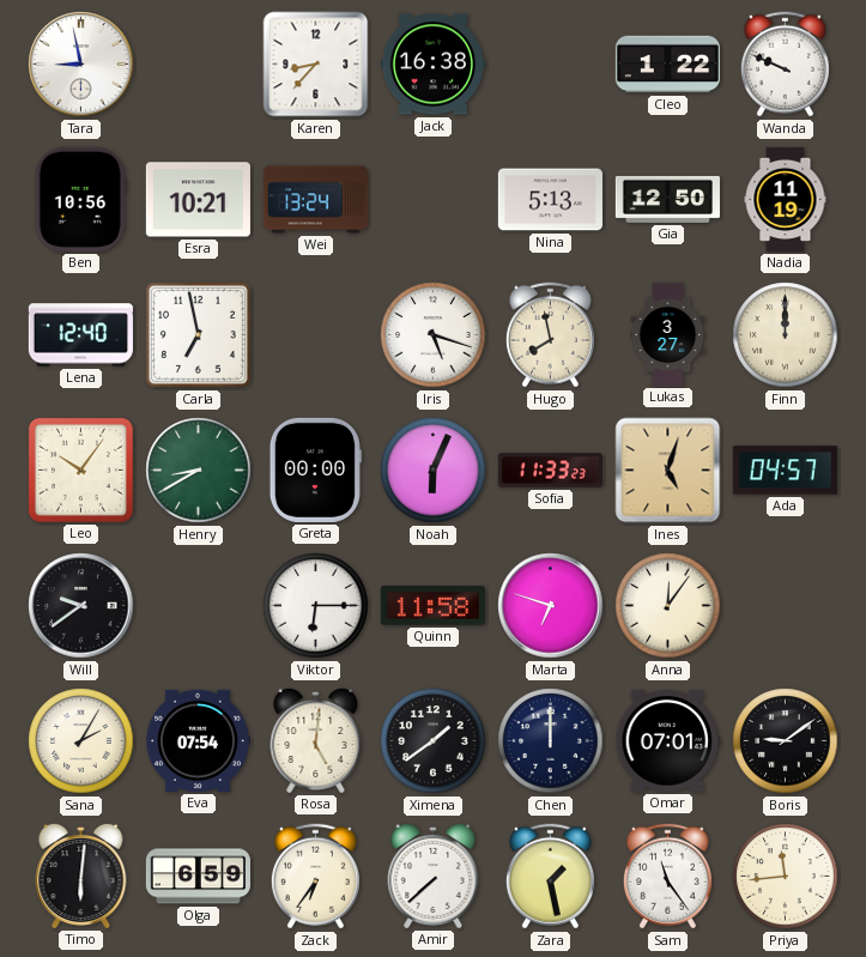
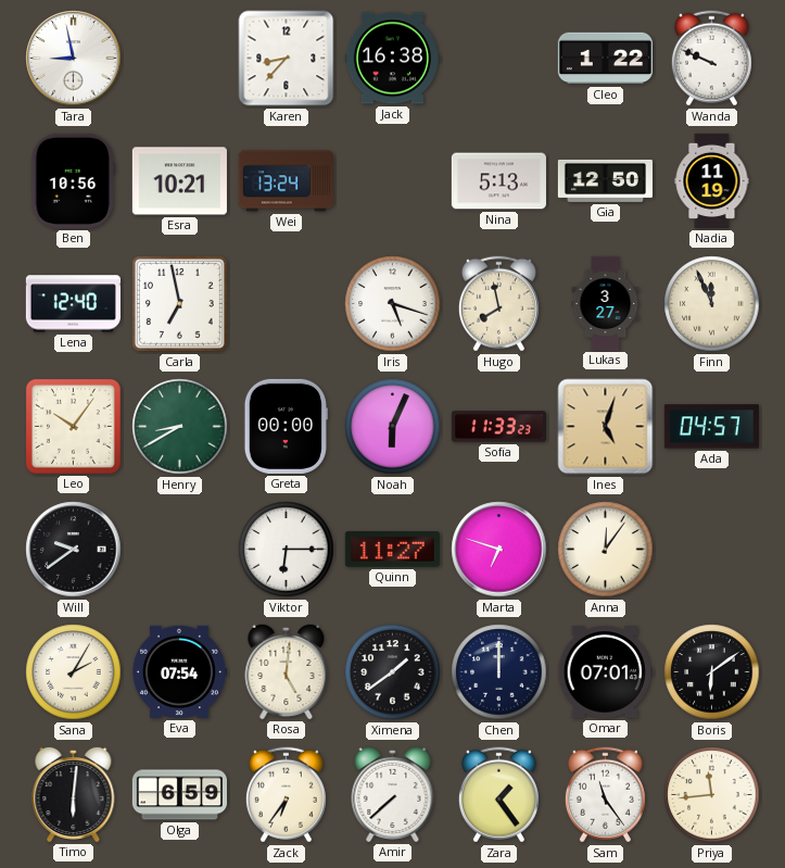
Finn: 12:00 -> 11:56 (712, 304)
Quinn: 11:58 -> 11:27 (392, 549)
Boris: 9:09 -> 6:09 (712, 672)
Zara: 1:28 -> 1:24 (498, 795)
